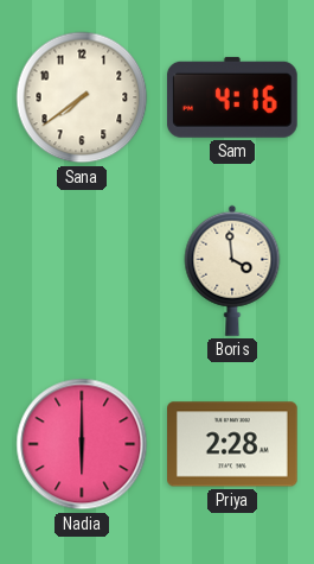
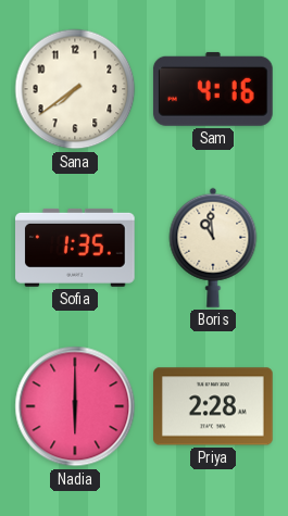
Sofia: none -> 1:35 (76, 248)
Boris: 3:59 -> 10:59 (213, 248)
